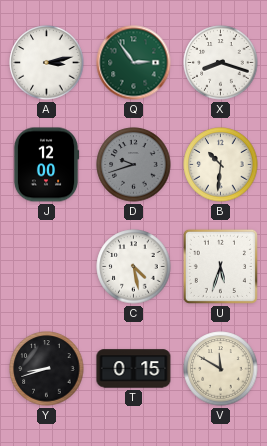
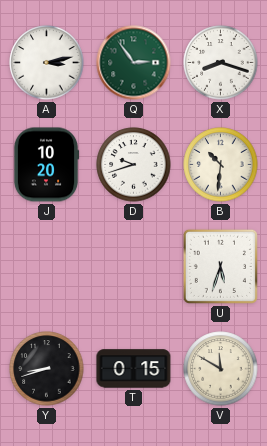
J: 12:00 -> 10:20 (46, 165)
D dial: grey -> white (134, 165)
C: 4:28 -> none (134, 267)
